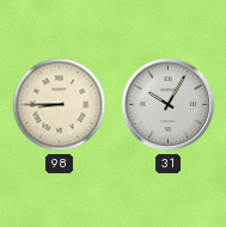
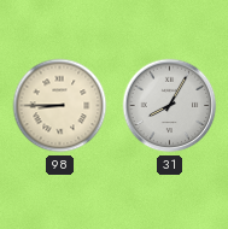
31: 10:05 -> 8:05 (170, 106)
